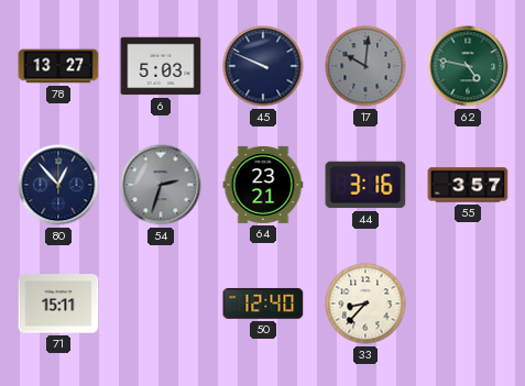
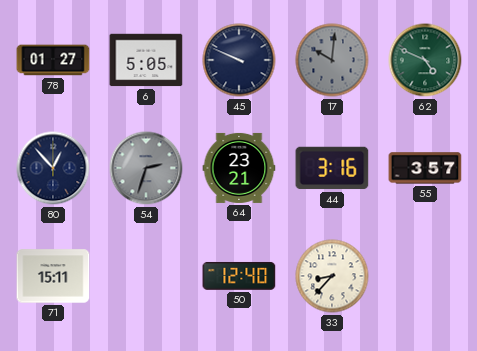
78: 13:27 -> 01:27 (53, 60)
6: 5:03 -> 5:05 (146, 60)
62: 4:47 -> 4:49 (425, 60)
